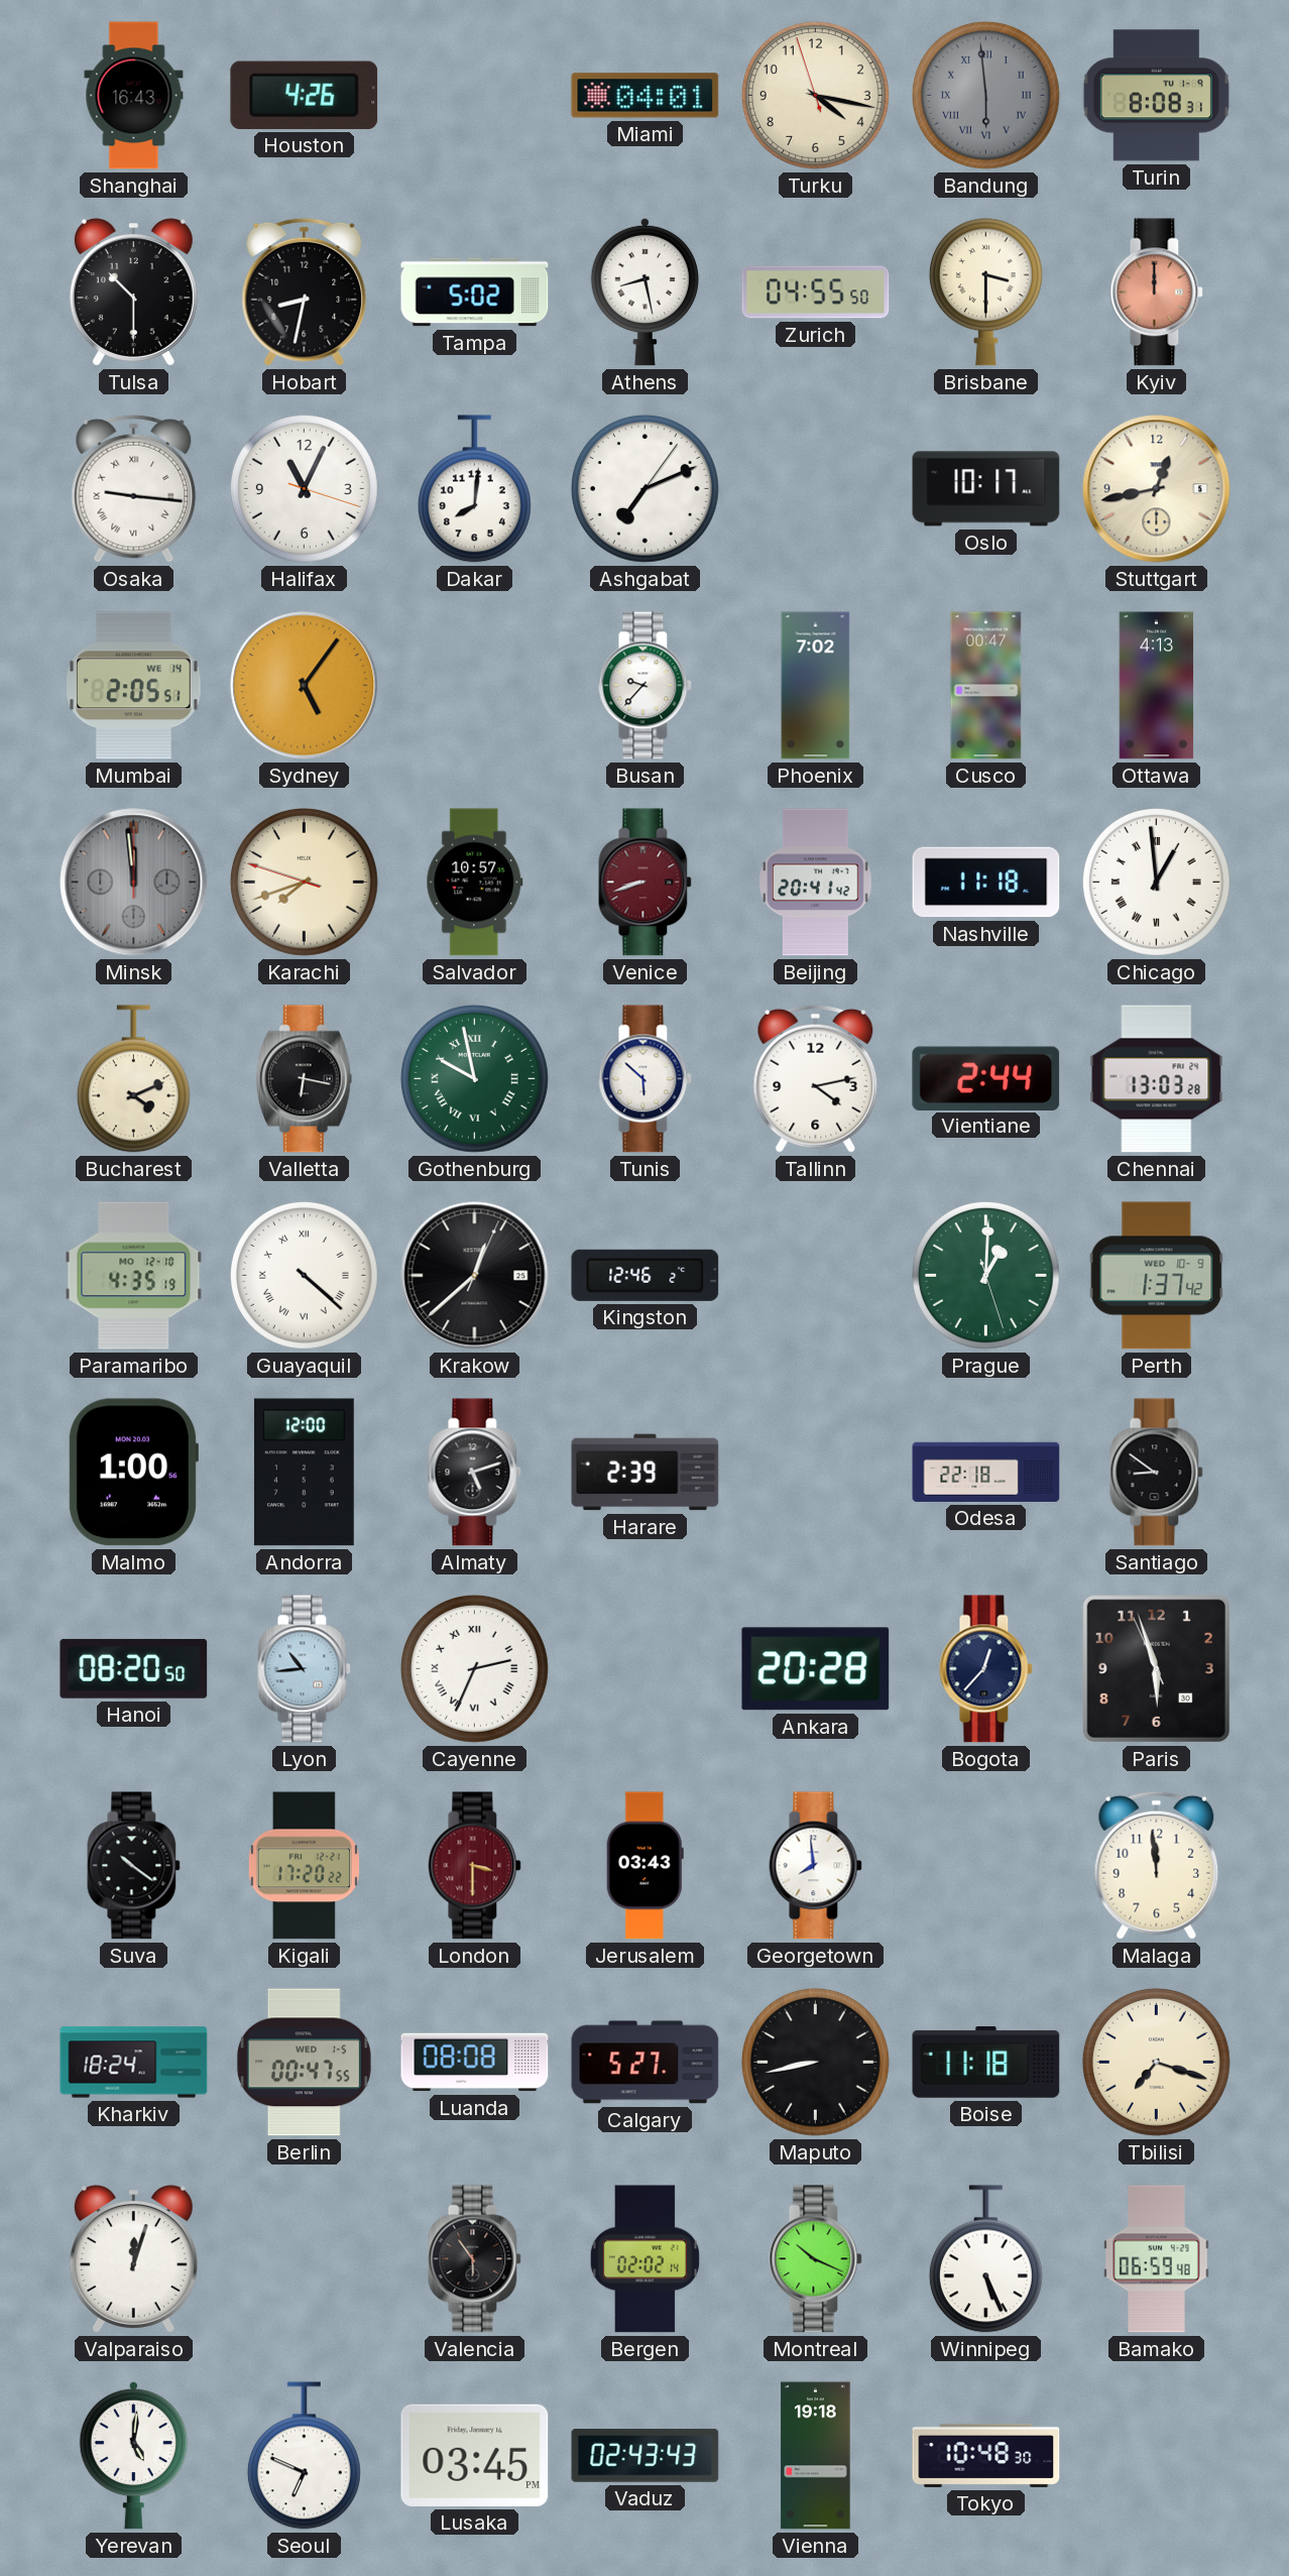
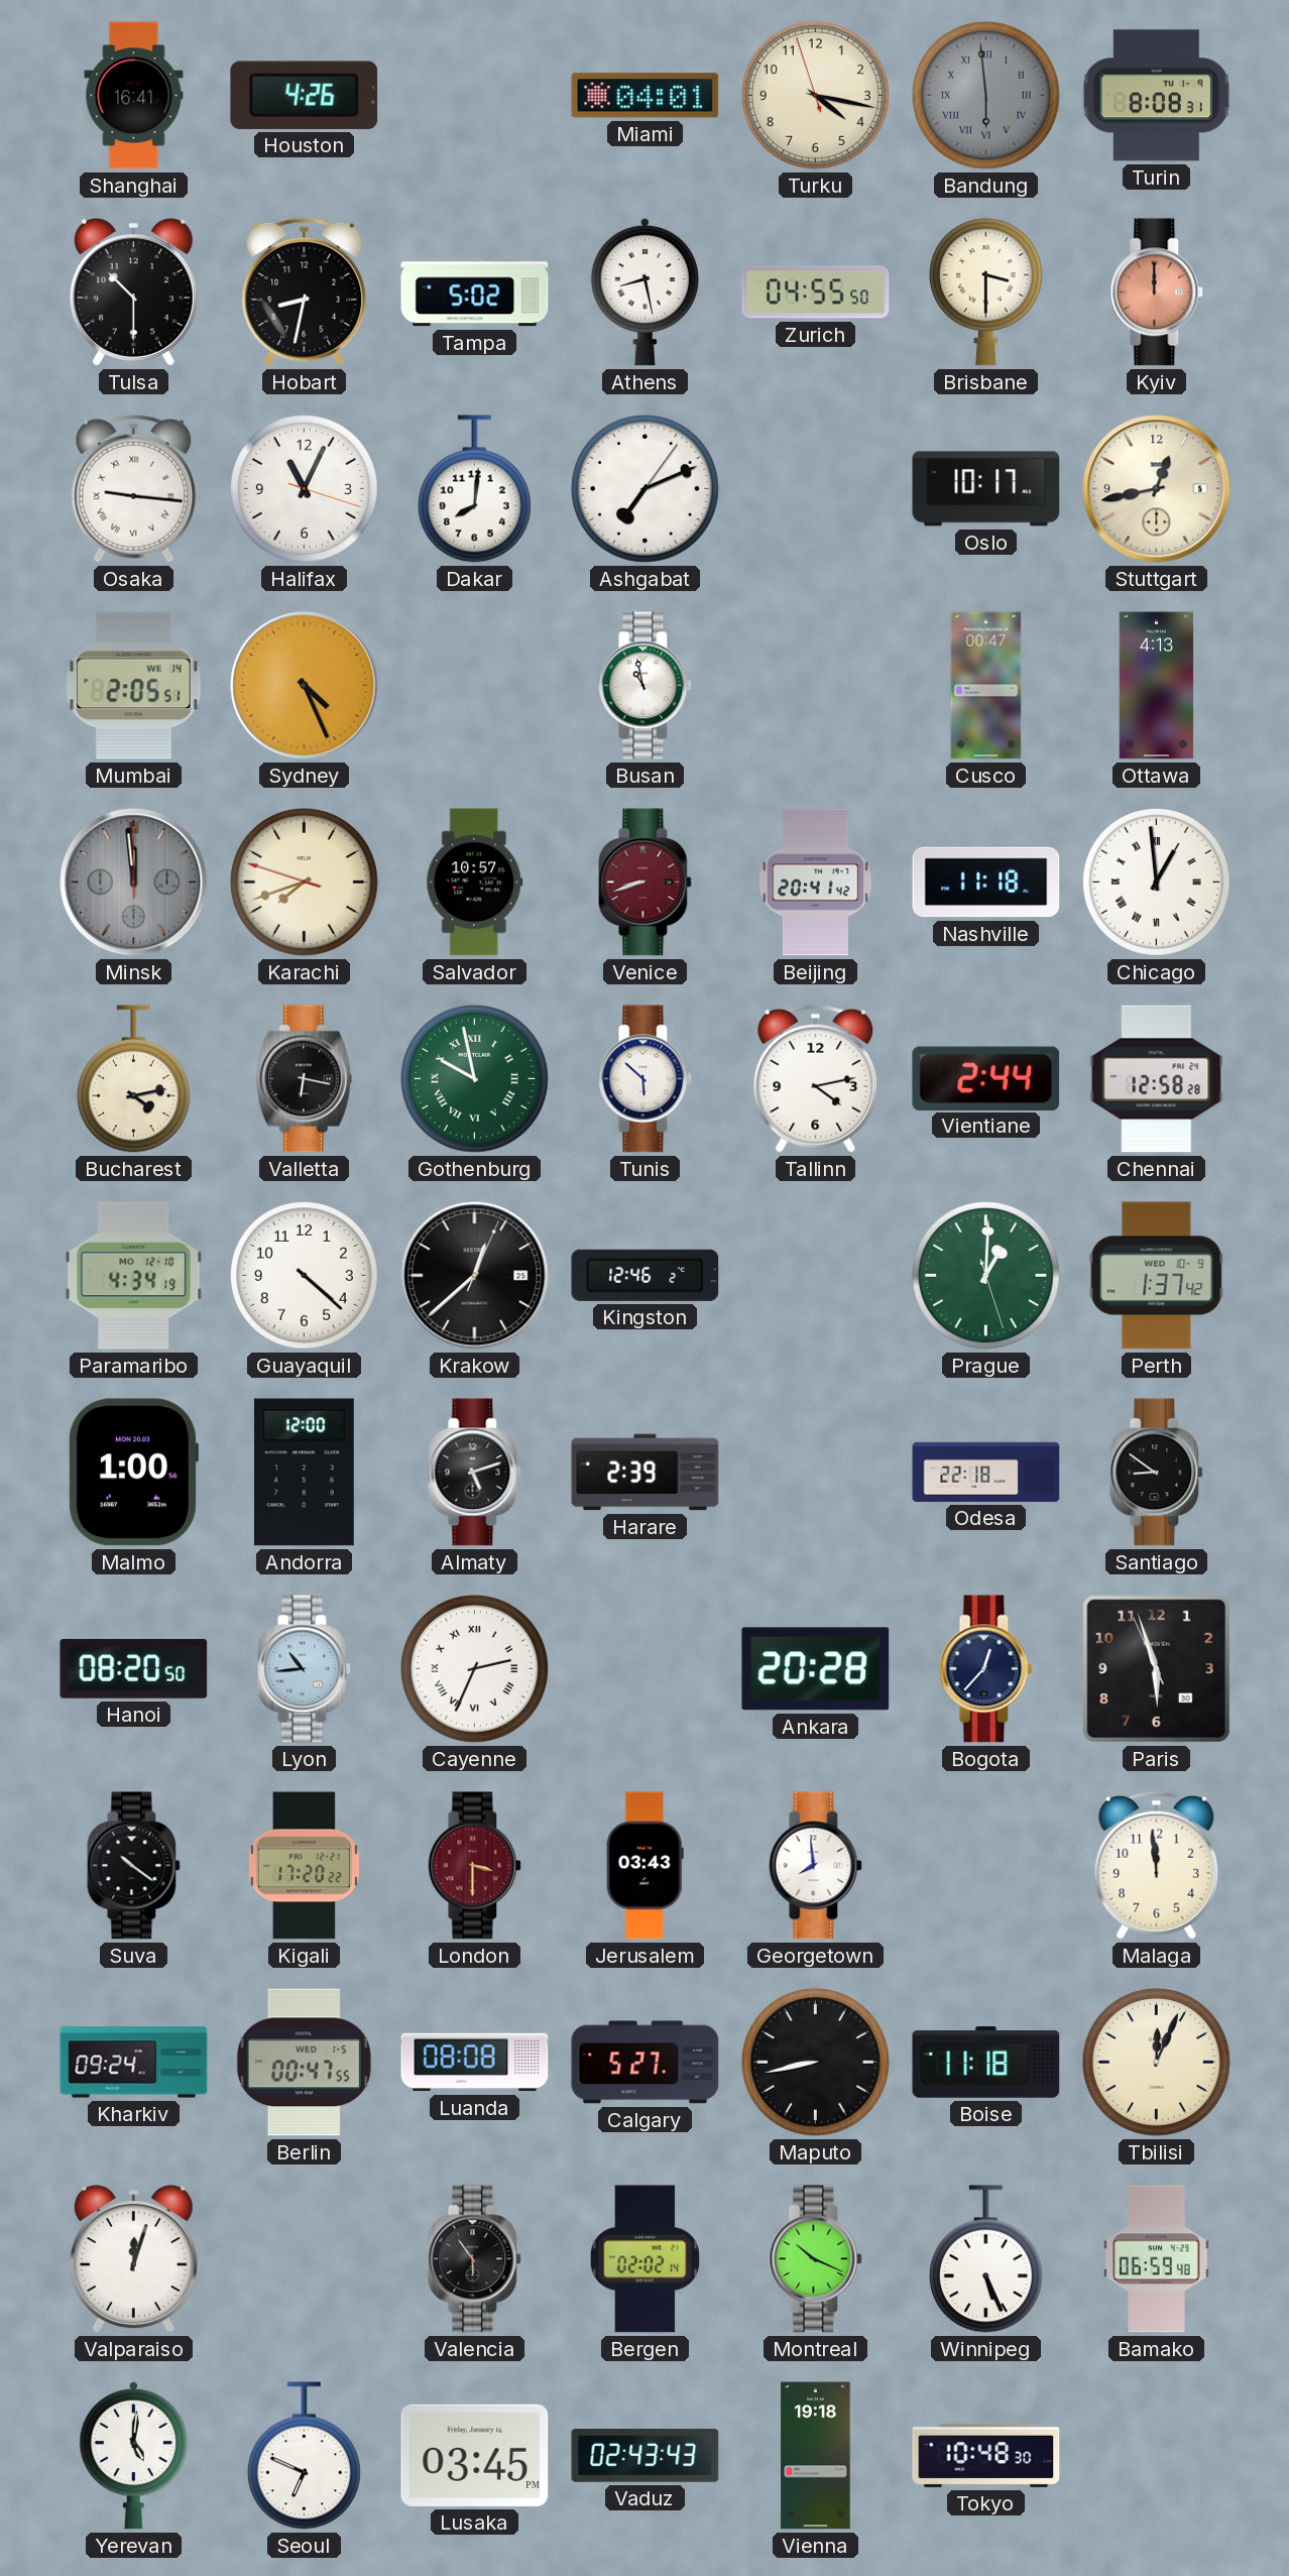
Shanghai: 16:43 -> 16:41 (134, 96)
Sydney: 5:06 -> 4:26 (305, 686)
Busan: 9:37 -> 10:58 (646, 686)
Phoenix: 7:02 -> none (816, 686)
Bucharest: 4:11 -> 4:13 (133, 1079)
Chennai: 13:03 -> 12:58 (1157, 1079)
Paramaribo: 4:35 -> 4:34 (134, 1276)
Guayaquil numerals: Roman -> Arabic (304, 1275)
Kharkiv: 18:24 -> 09:24 (134, 2063)
Tbilisi: 7:18 -> 12:04 (1156, 2062)
